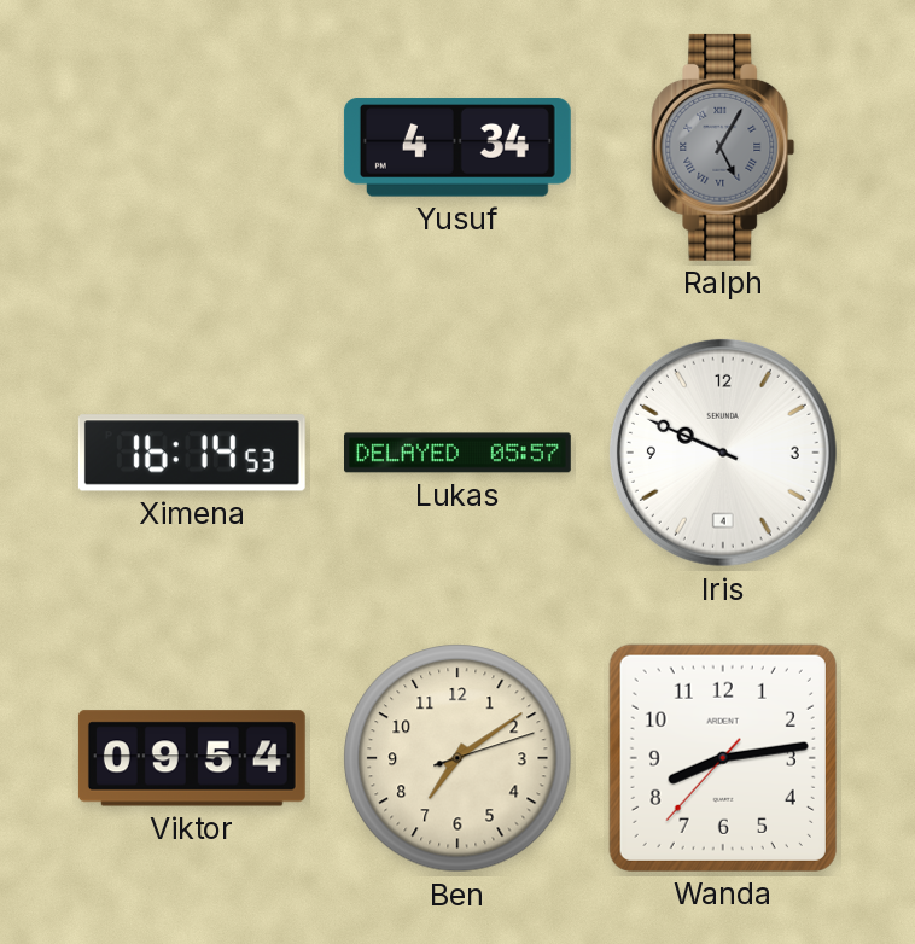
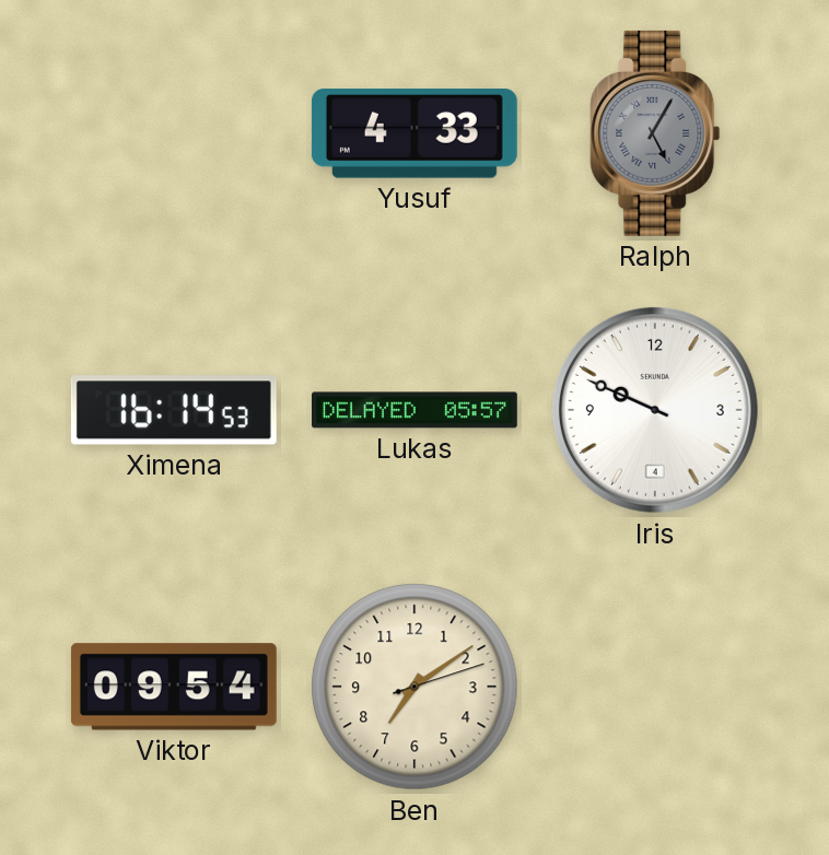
Yusuf: 4:34 -> 4:33 (414, 133)
Wanda: 8:13 -> none (723, 758)
